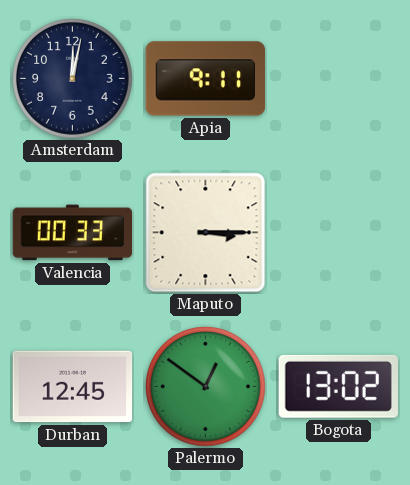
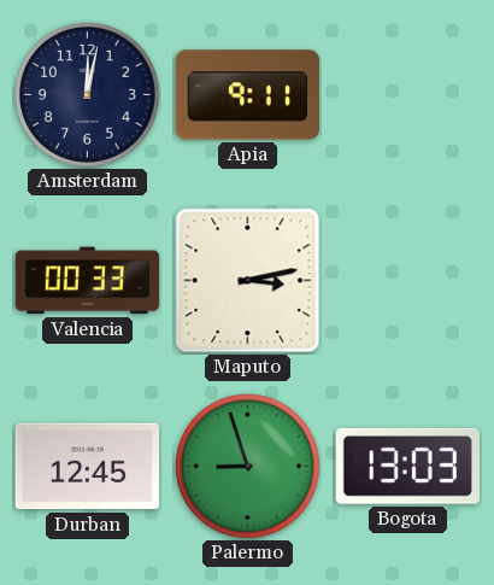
Maputo: 3:15 -> 3:13 (248, 281)
Palermo: 12:51 -> 8:57 (248, 467)
Bogota: 13:02 -> 13:03 (407, 466)
